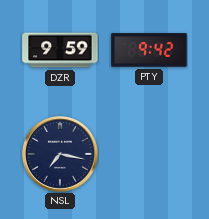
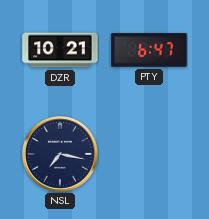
DZR: 9:59 -> 10:21 (60, 50)
PTY: 9:42 -> 6:47 (149, 50)
